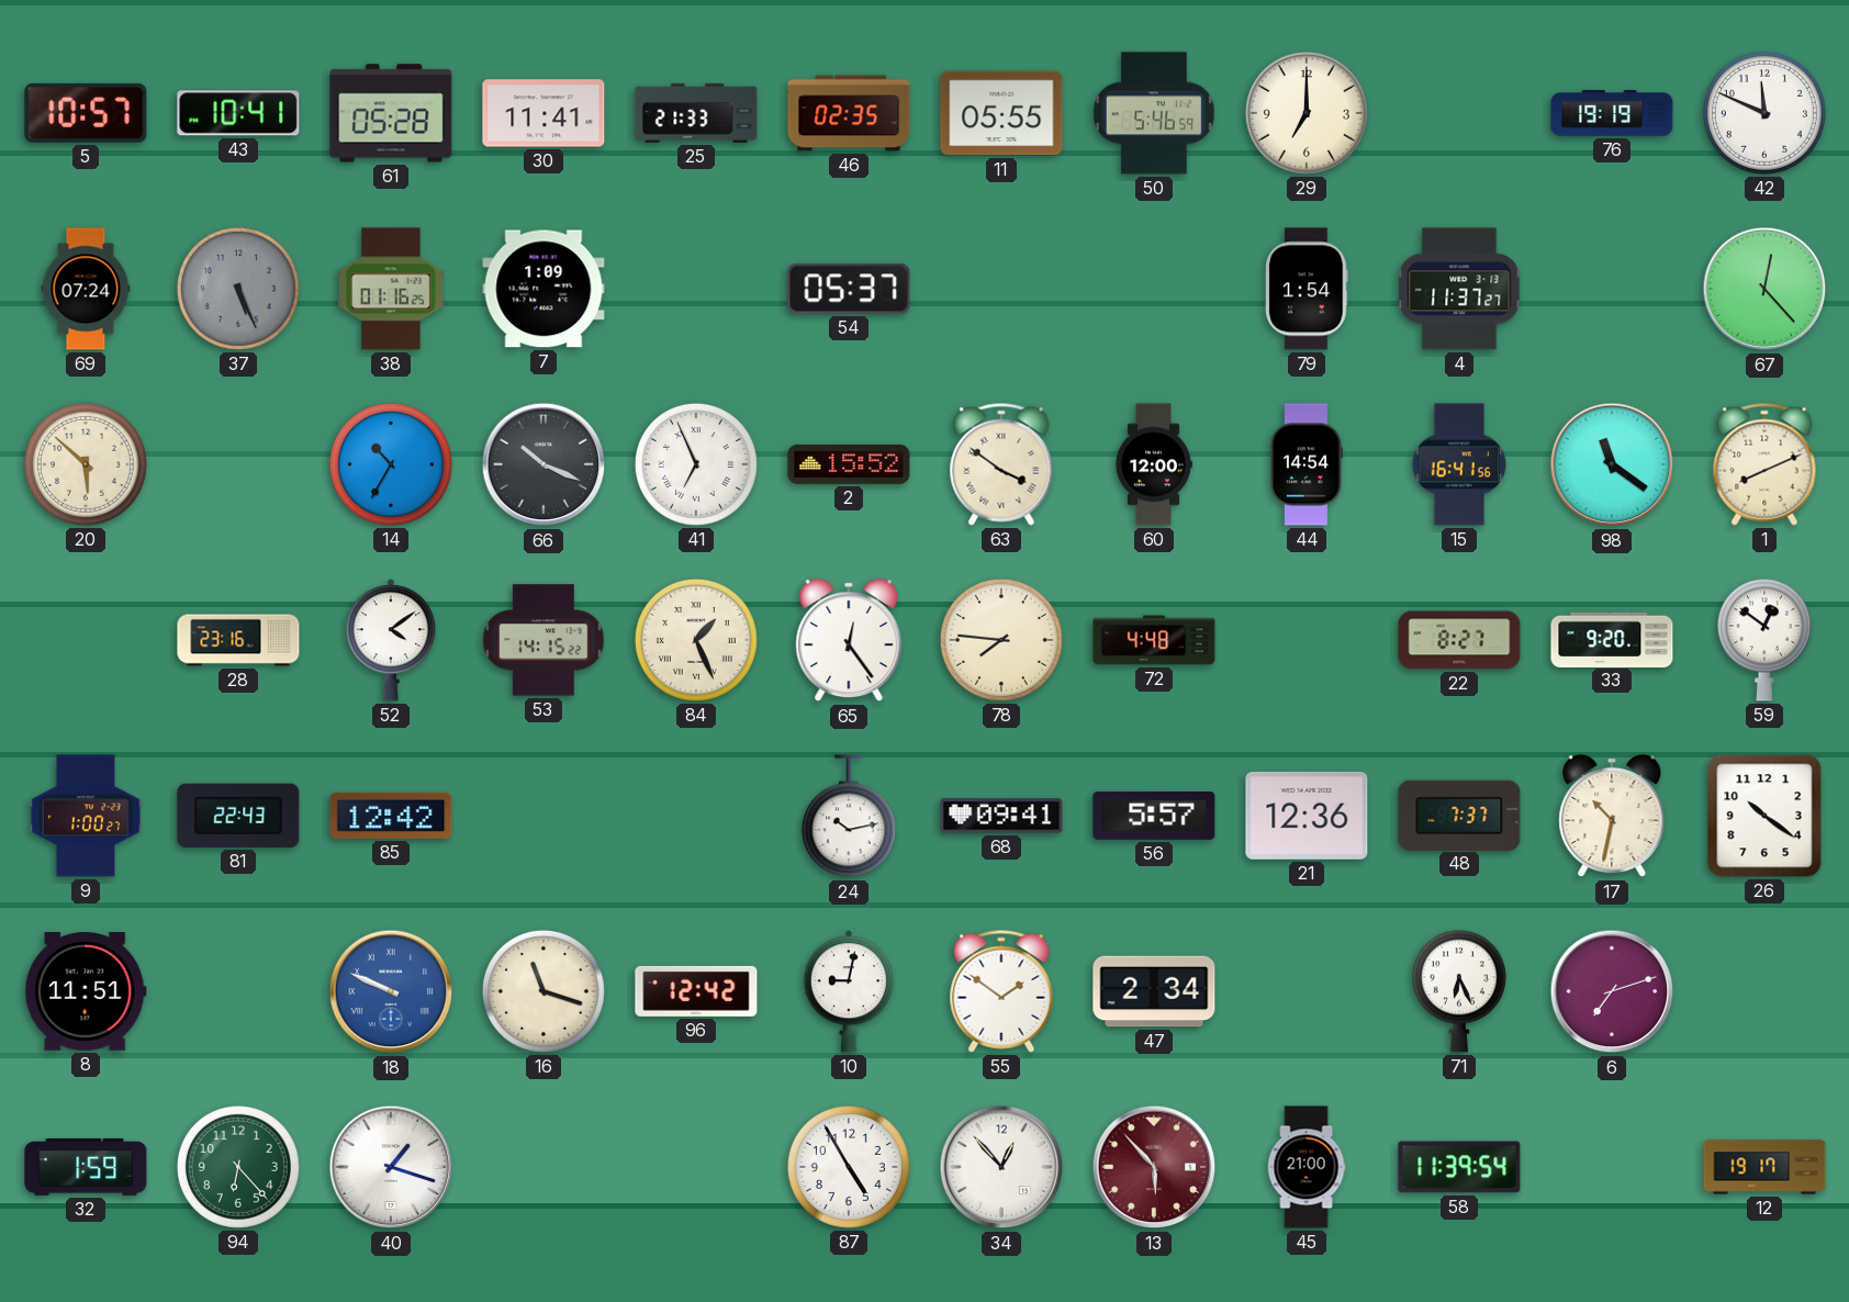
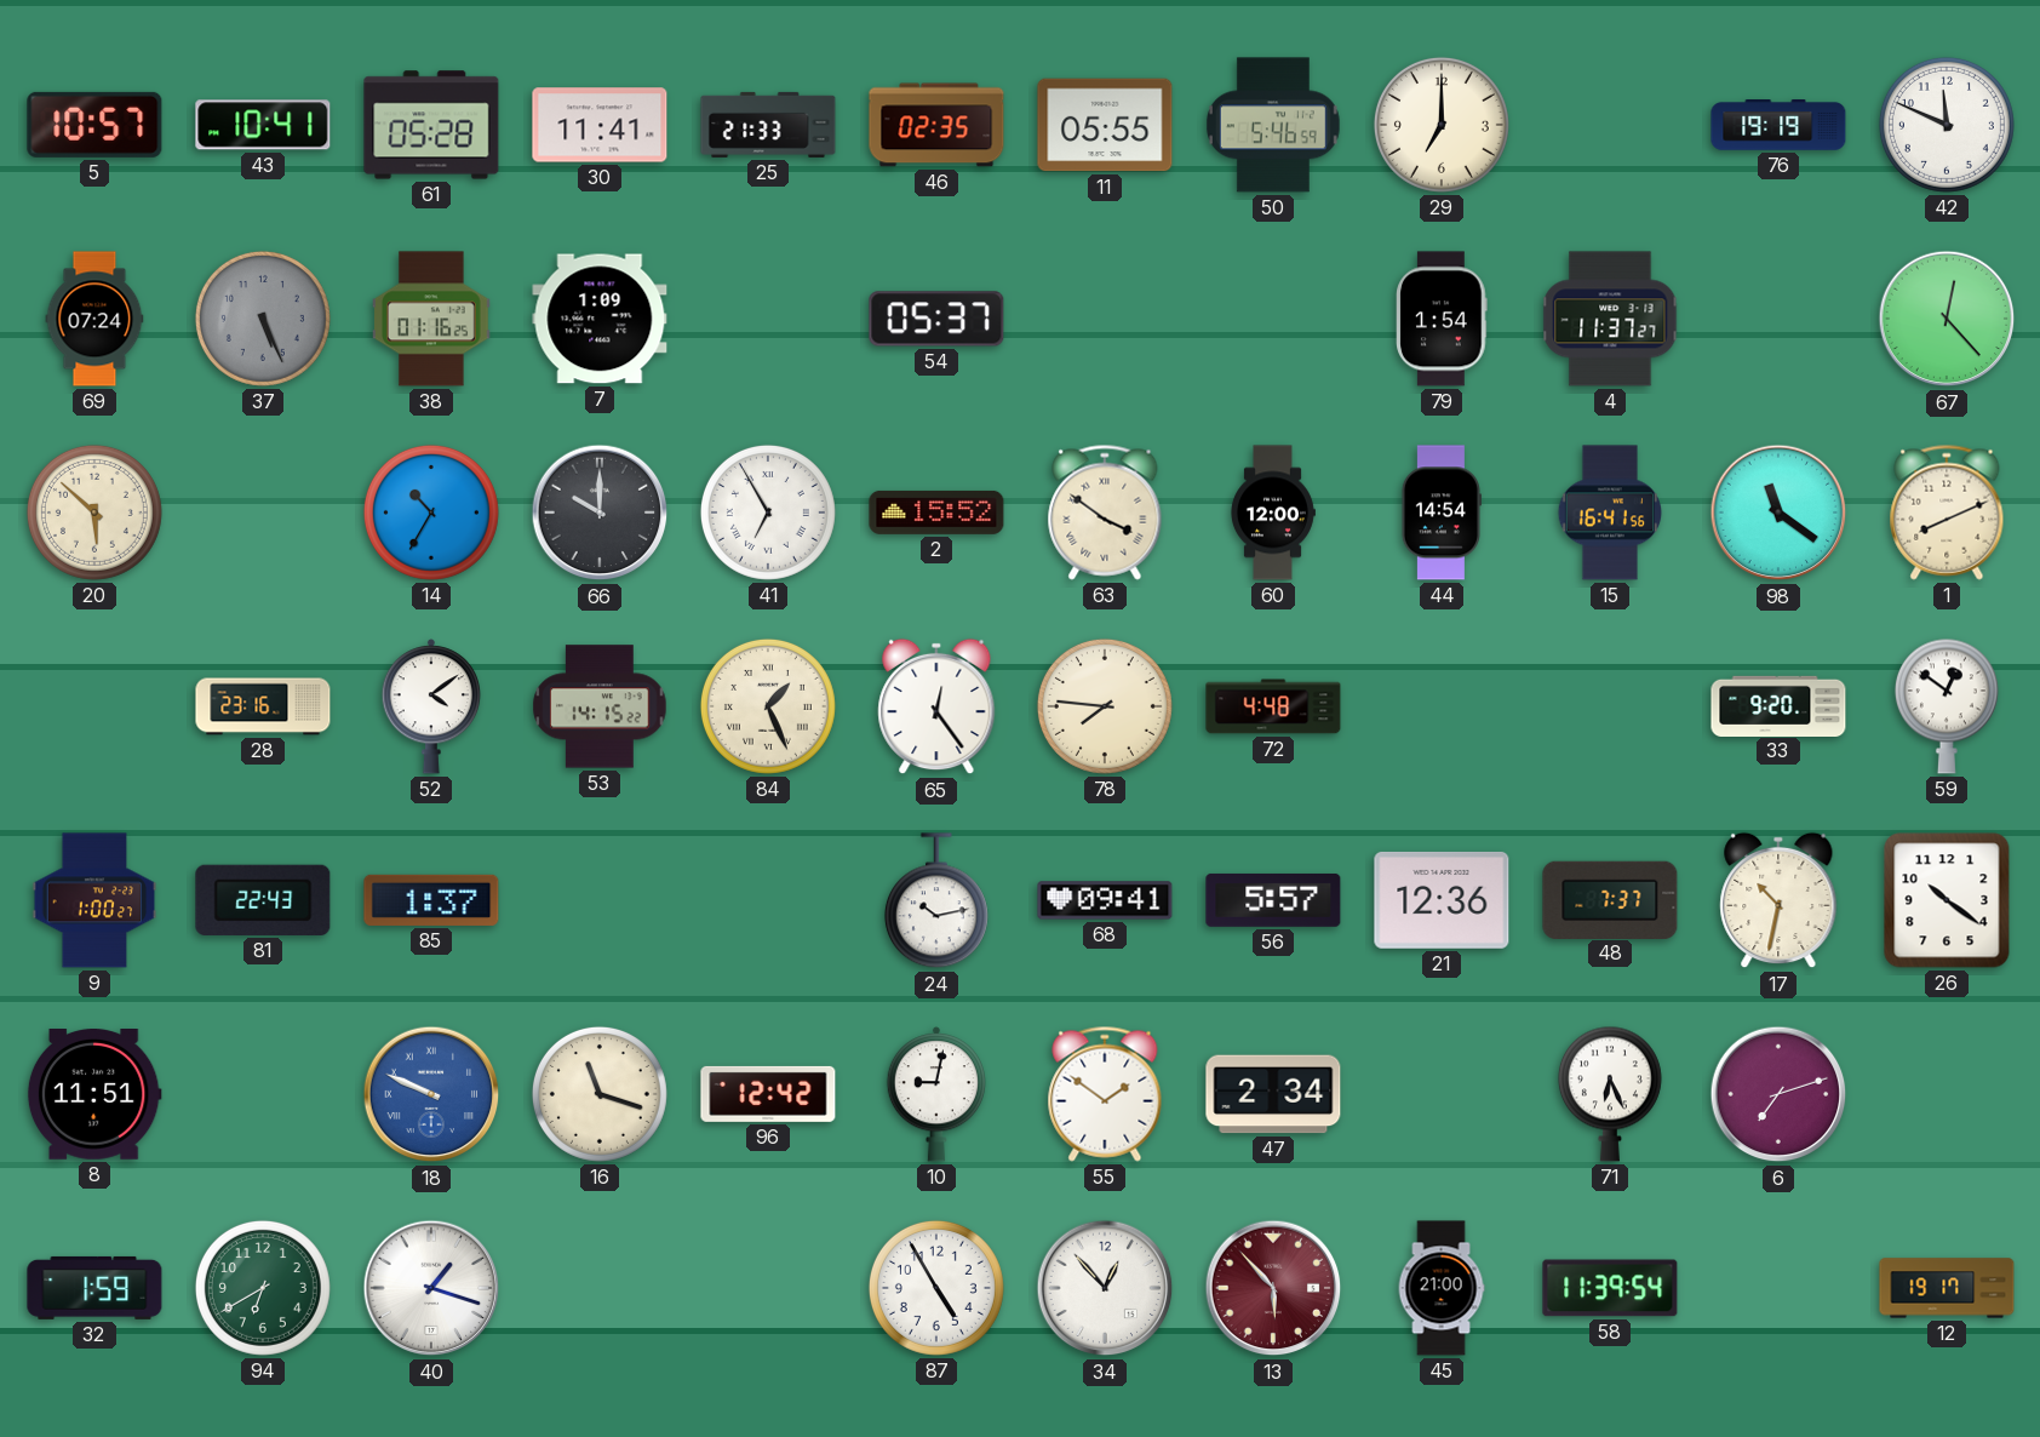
66: 10:19 -> 10:00 (600, 513)
41: 6:56 -> 6:55 (768, 513)
22: 8:27 -> none (1459, 640)
85: 12:42 -> 1:37 (431, 900)
94: 6:23 -> 6:40 (263, 1288)
